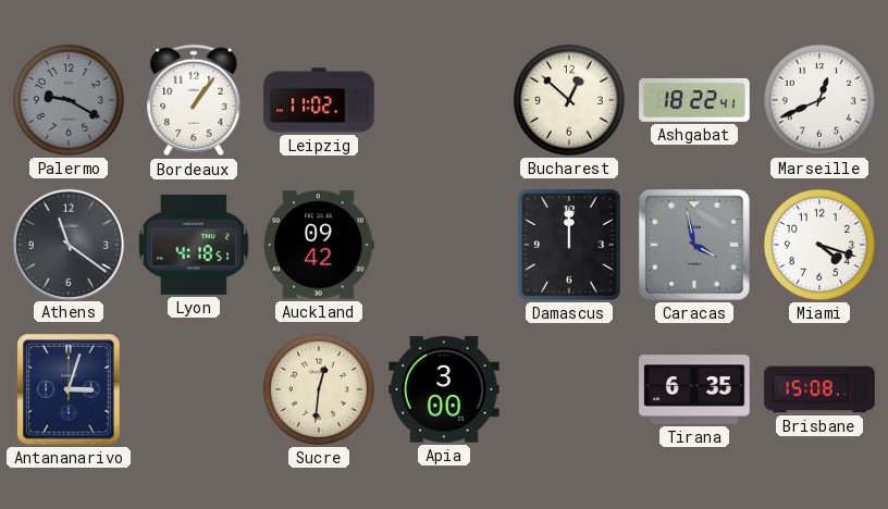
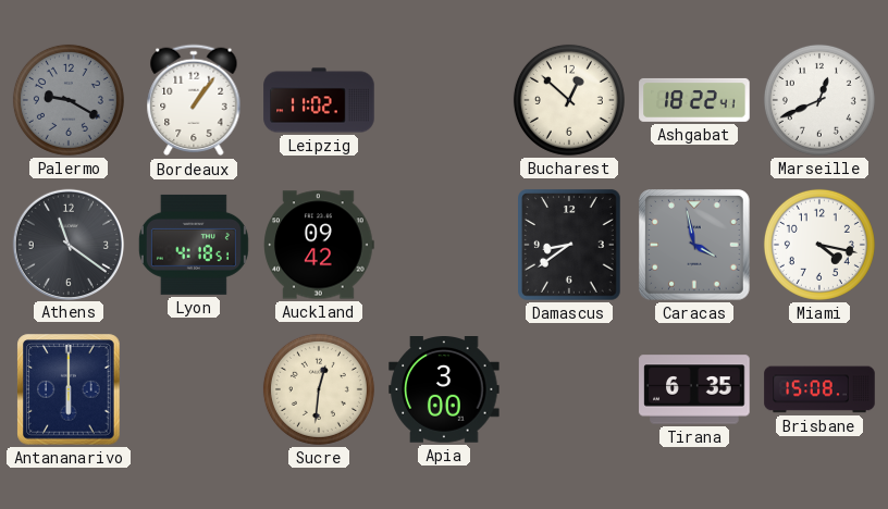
Damascus: 12:00 -> 8:39 (570, 246)
Miami: 4:18 -> 4:17 (819, 245)
Antananarivo: 3:03 -> 6:00 (69, 389)
